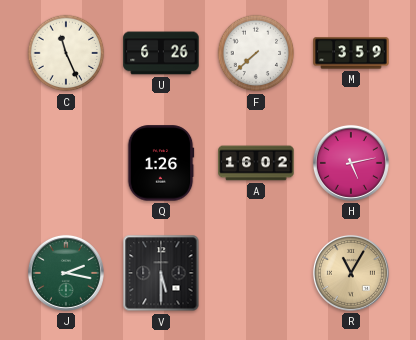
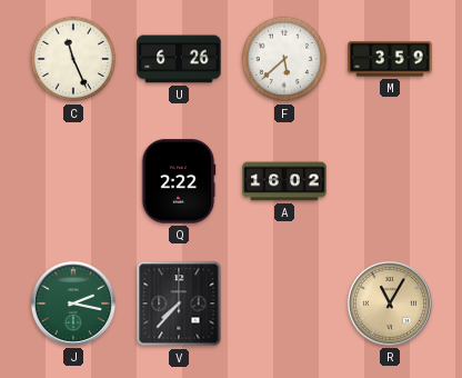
F: 7:38 -> 5:38 (284, 59)
Q: 1:26 -> 2:22 (179, 181)
H: 5:13 -> none (351, 163)
V: 5:30 -> 7:37 (179, 304)
